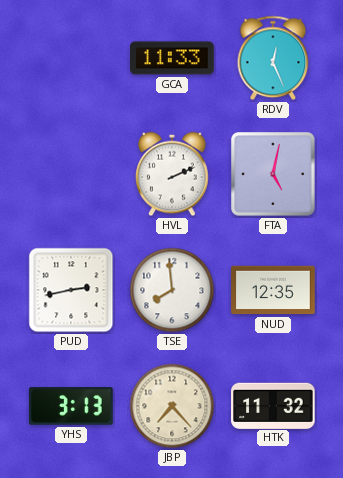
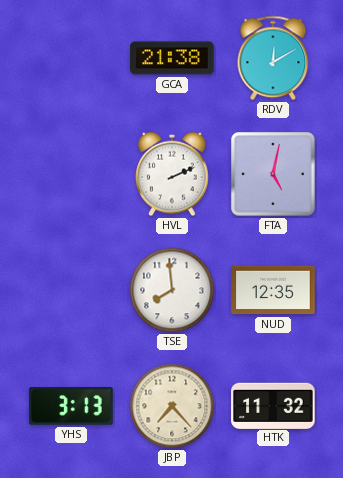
GCA: 11:33 -> 21:38 (172, 58)
RDV: 12:26 -> 12:10 (273, 58)
PUD: 2:43 -> none (71, 290)
